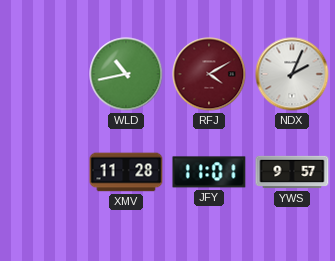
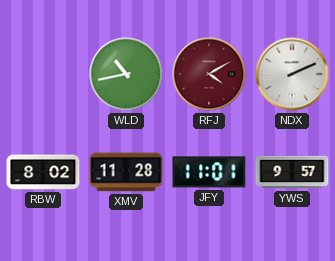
NDX: 2:04 -> 2:11 (292, 74)
RBW: none -> 8:02 (43, 172)
